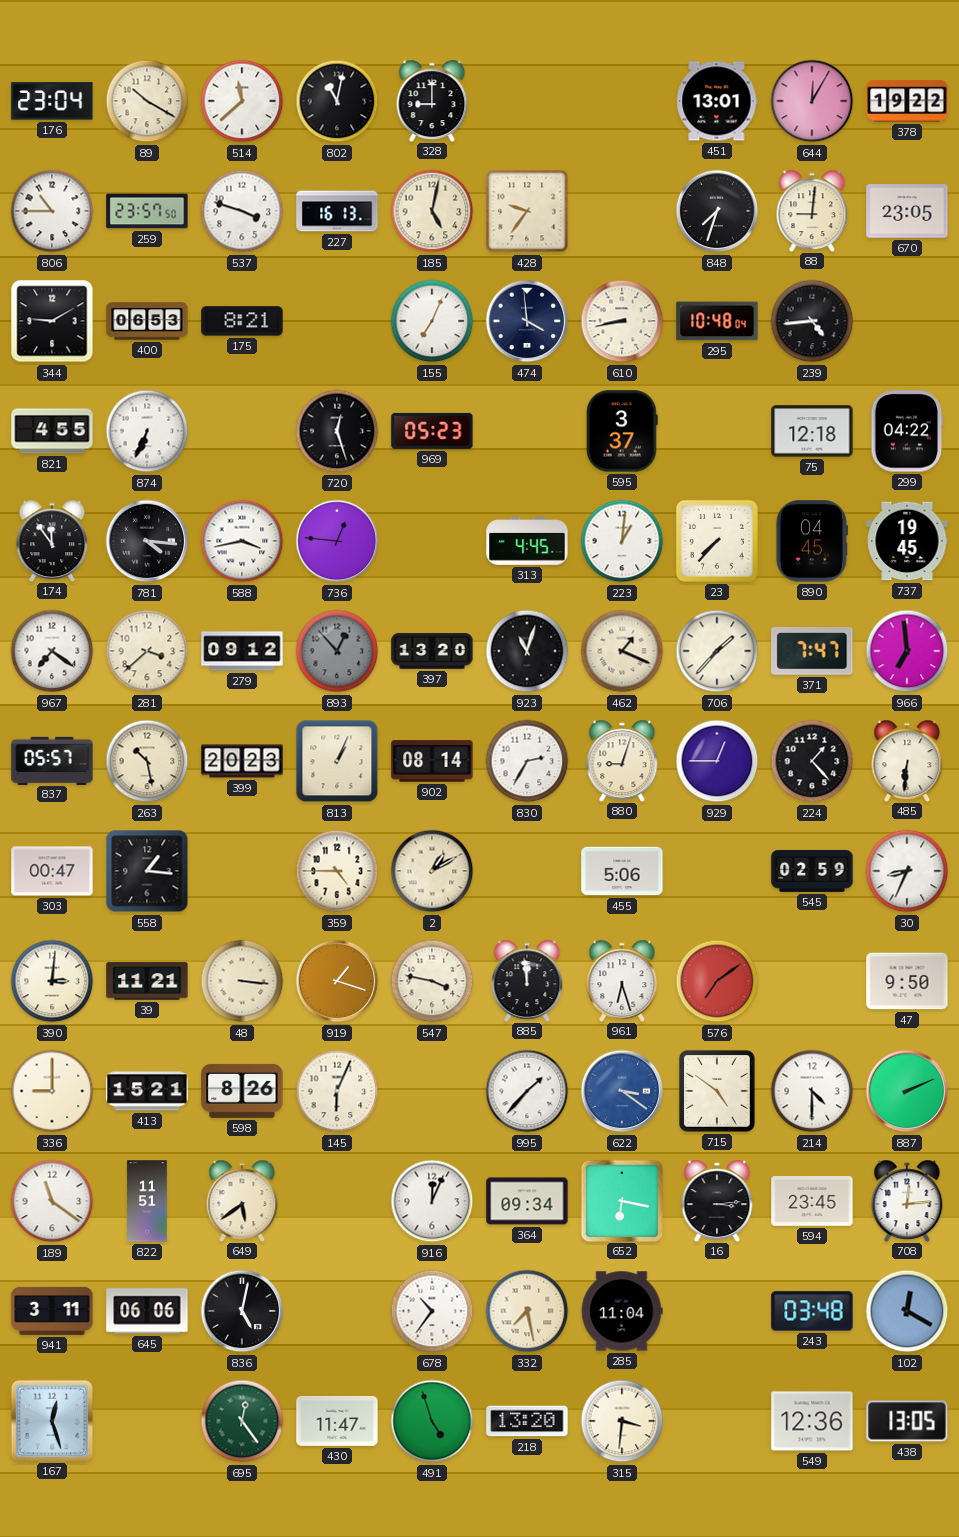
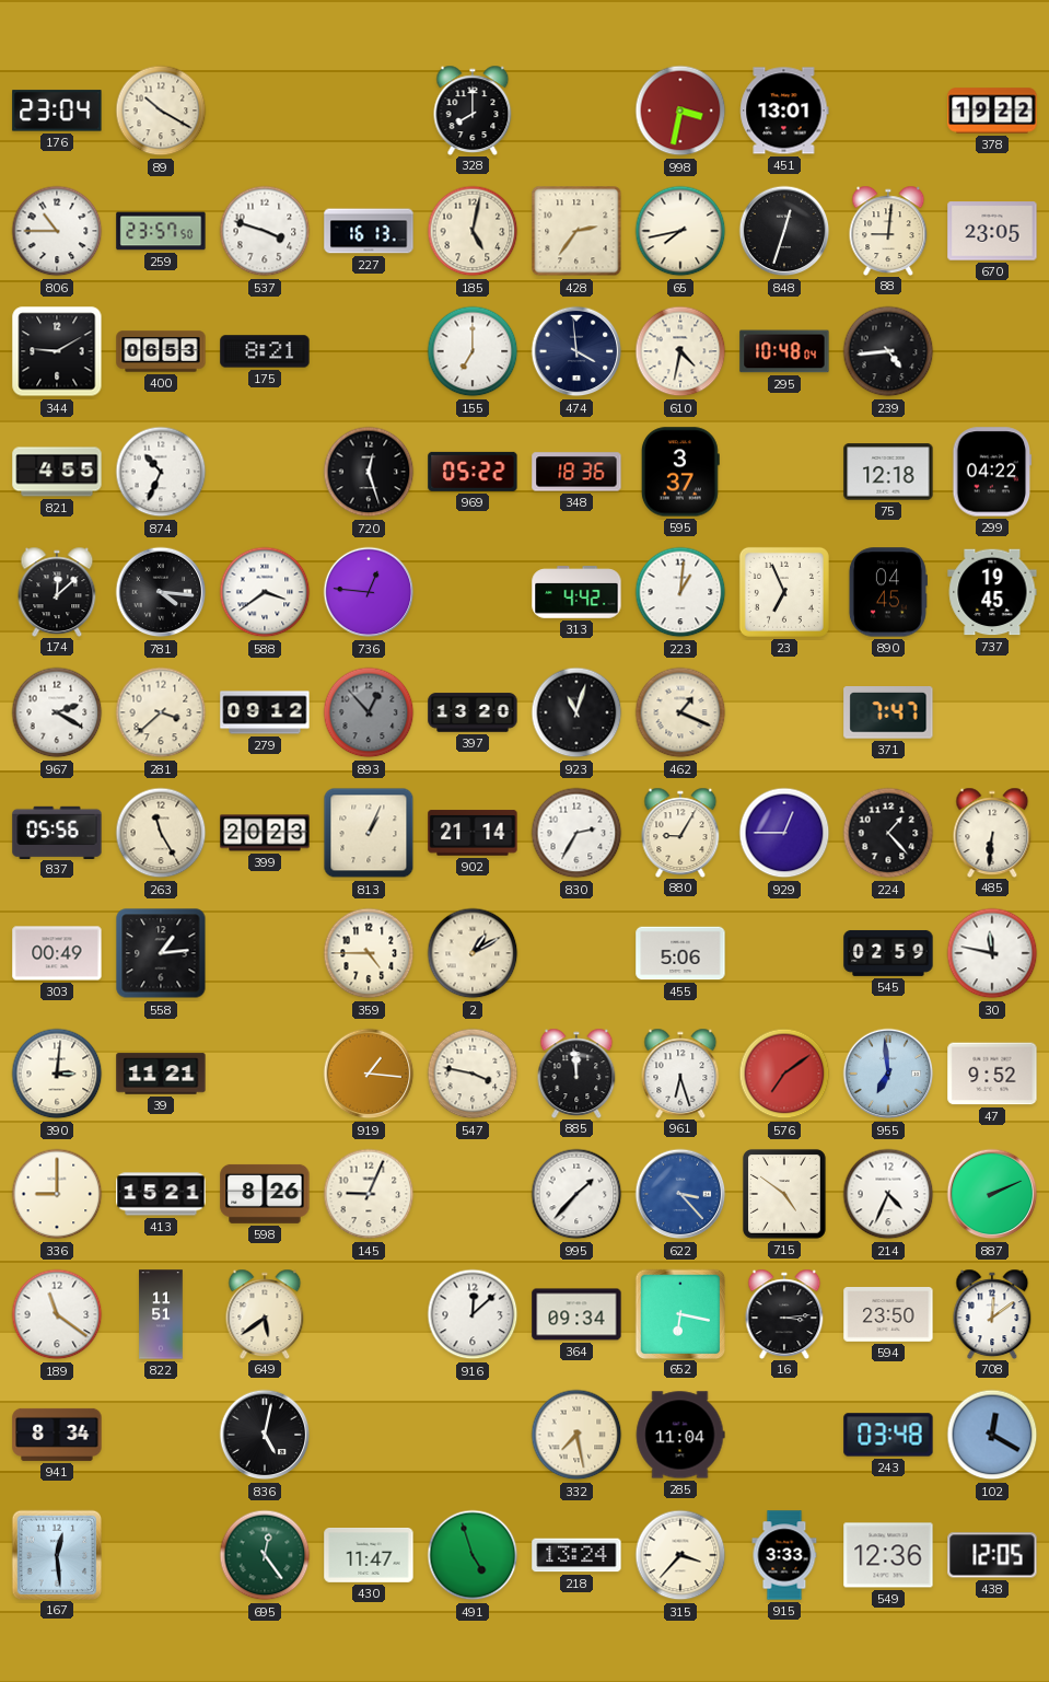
514: 11:38 -> none (242, 101)
802: 11:02 -> none (337, 101)
328: 9:00 -> 8:00 (473, 109)
998: none -> 3:32 (680, 111)
644: 12:05 -> none (812, 101)
428: 9:36 -> 2:36 (576, 231)
65: none -> 7:43 (680, 231)
848: 7:33 -> 12:33 (784, 231)
155: 7:04 -> 7:00 (473, 351)
610: 8:43 -> 4:32 (680, 351)
874: 6:34 -> 10:34 (161, 472)
969: 05:23 -> 05:22 (473, 472)
348: none -> 18:36 (576, 472)
174: 11:54 -> 12:08 (57, 591)
588: 3:43 -> 3:39 (265, 592)
313: 4:45 -> 4:42 (576, 592)
23: 7:37 -> 6:56 (784, 592)
967: 7:21 -> 2:20 (57, 712)
706: 1:37 -> none (717, 651)
966: 6:59 -> none (907, 651)
837: 05:57 -> 05:56 (57, 832)
263: 10:28 -> 11:25 (161, 833)
902: 08:14 -> 21:14 (473, 833)
880: 9:03 -> 9:05 (680, 832)
303: 00:47 -> 00:49 (57, 953)
558: 1:16 -> 1:14 (161, 953)
30: 8:34 -> 11:47 (992, 953)
48: 3:16 -> none (242, 981)
919: 1:18 -> 1:16 (369, 1074)
955: none -> 6:59 (888, 1074)
47: 9:50 -> 9:52 (992, 1074)
145: 6:04 -> 9:04 (369, 1194)
622: 3:21 -> 3:23 (680, 1194)
214: 4:30 -> 4:34 (888, 1194)
916: 12:04 -> 12:08 (473, 1314)
594: 23:45 -> 23:50 (888, 1315)
708: 12:14 -> 12:09 (992, 1313)
941: 3:11 -> 8:34 (57, 1435)
645: 06:06 -> none (147, 1311)
678: 10:36 -> none (432, 1311)
167: 12:27 -> 12:29 (56, 1554)
218: 13:20 -> 13:24 (576, 1555)
315: 3:31 -> 3:37 (680, 1555)
915: none -> 3:33 (784, 1555)
438: 13:05 -> 12:05 (992, 1555)
